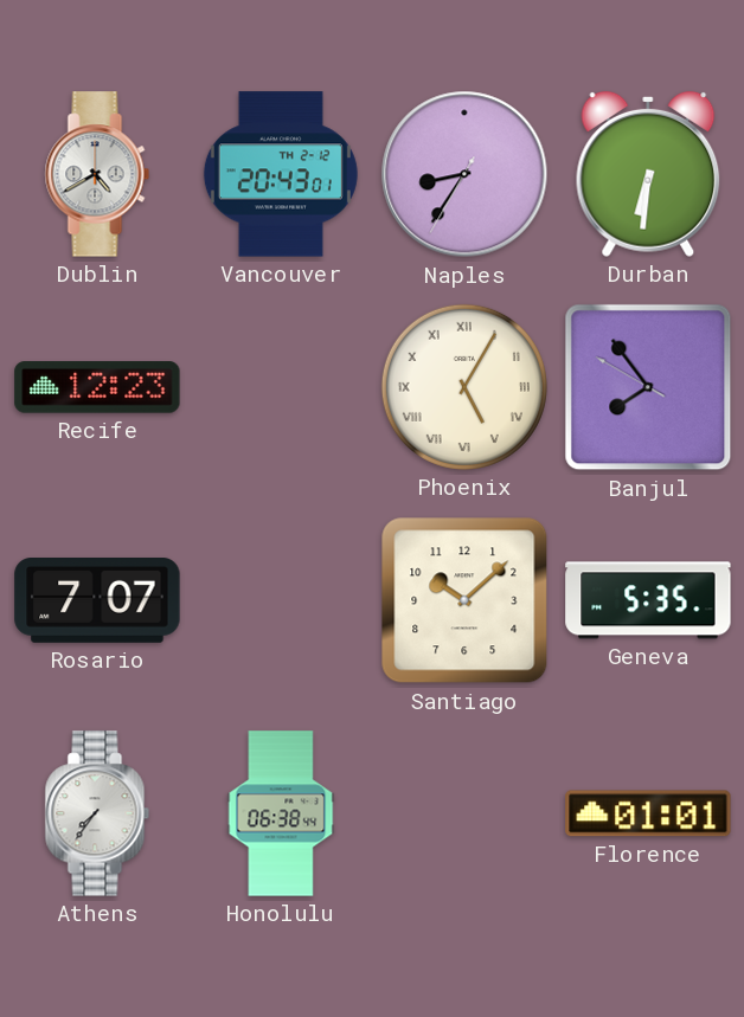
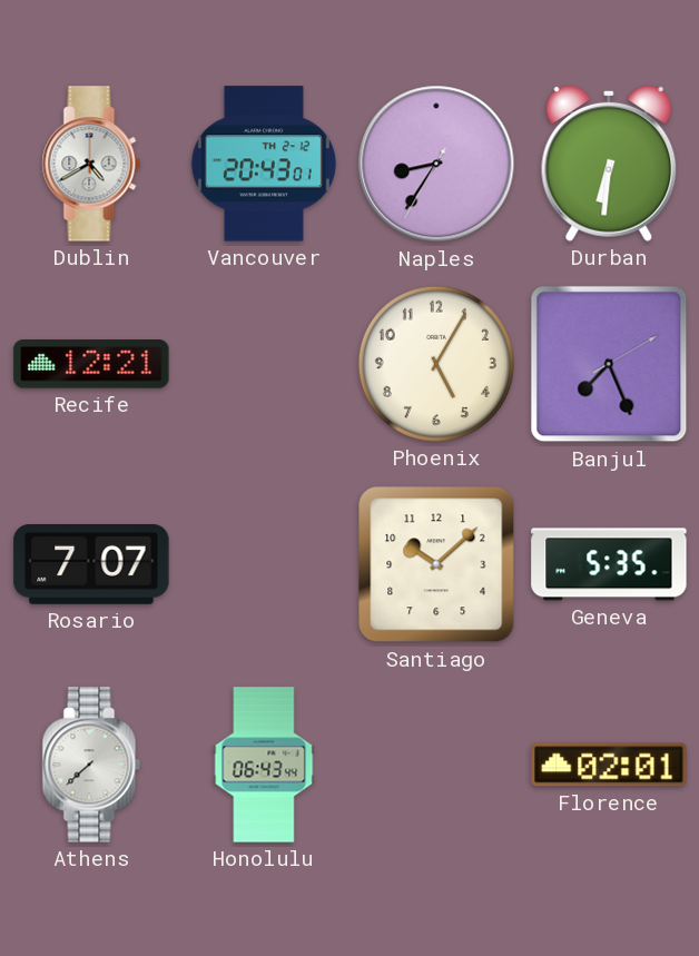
Recife: 12:23 -> 12:21 (91, 364)
Phoenix numerals: Roman -> Arabic (436, 364)
Banjul: 7:53 -> 7:26 (609, 364)
Athens: 7:36 -> 7:38 (91, 765)
Honolulu: 06:38 -> 06:43 (264, 765)
Florence: 01:01 -> 02:01 (609, 765)
